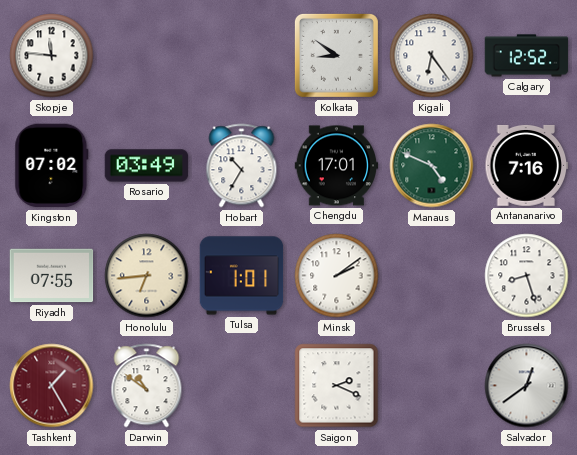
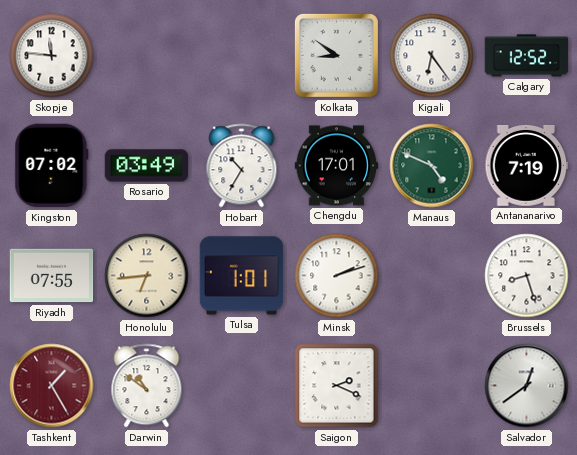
Antananarivo: 7:16 -> 7:19 (527, 165)
Minsk: 2:09 -> 2:12 (337, 276)
